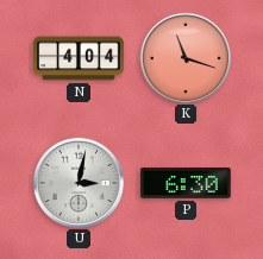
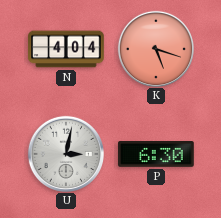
K: 11:18 -> 5:18 (155, 48)
